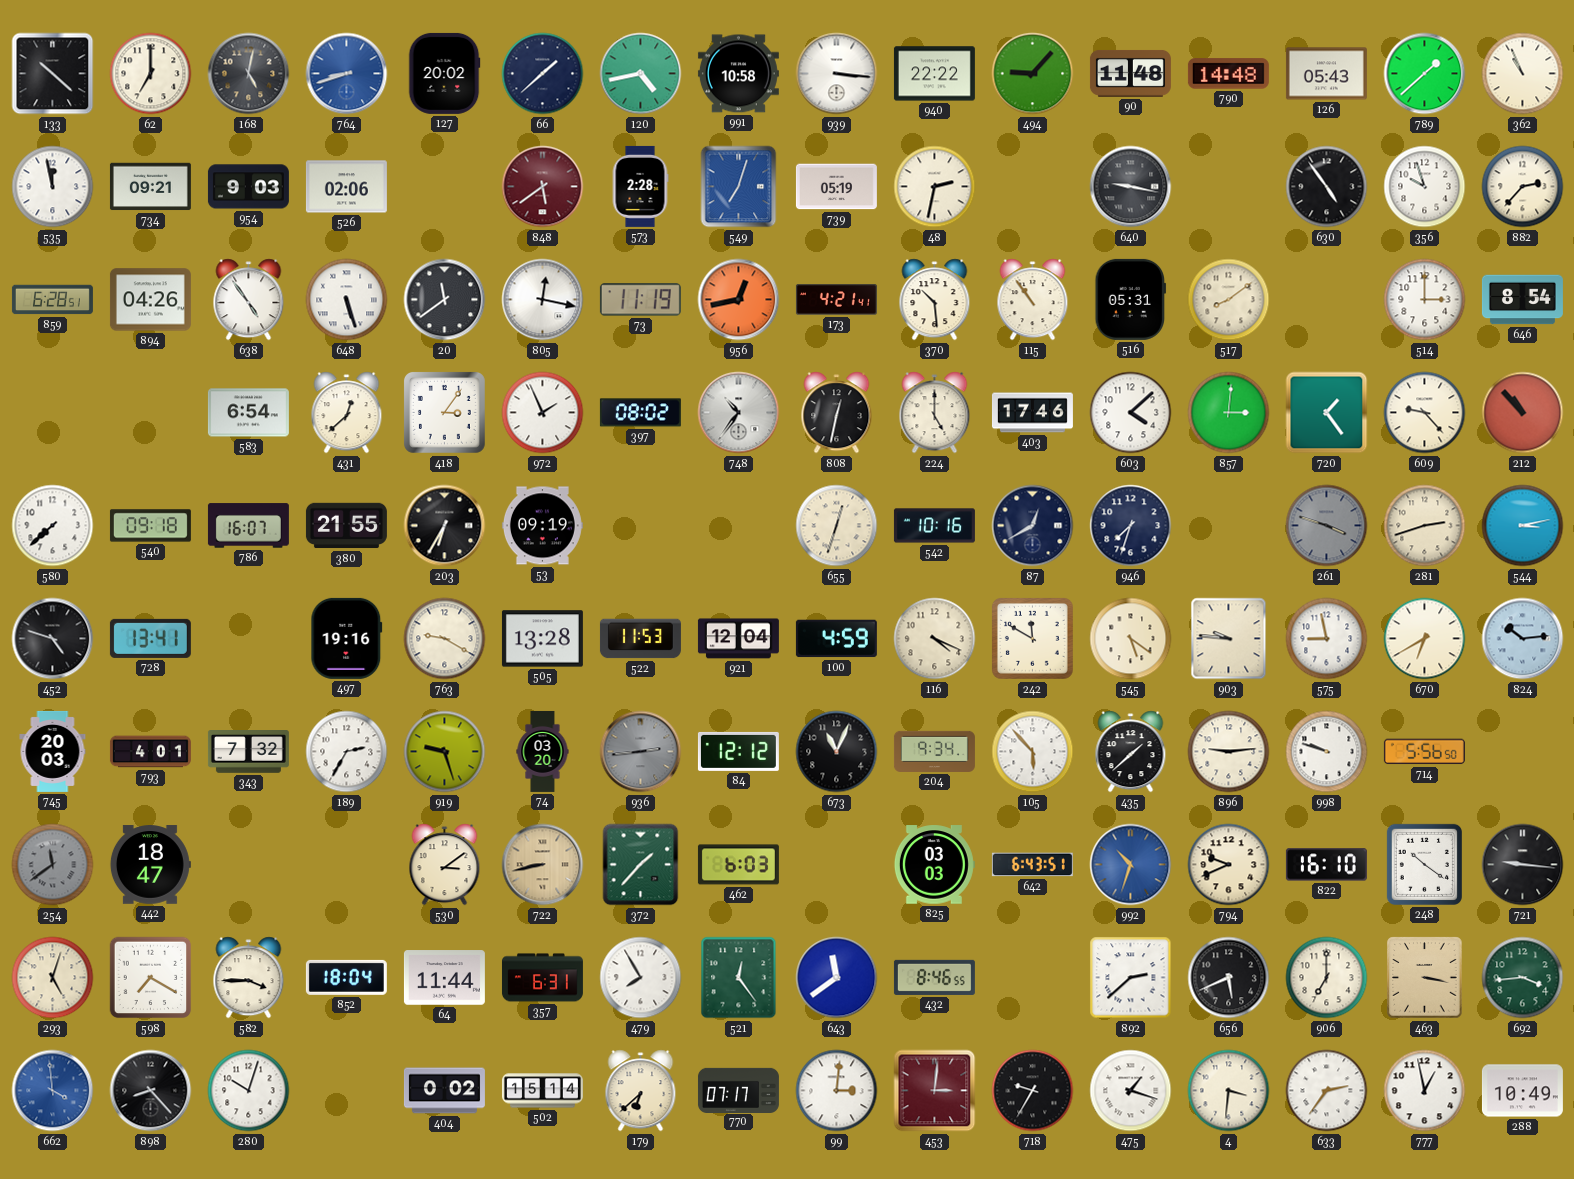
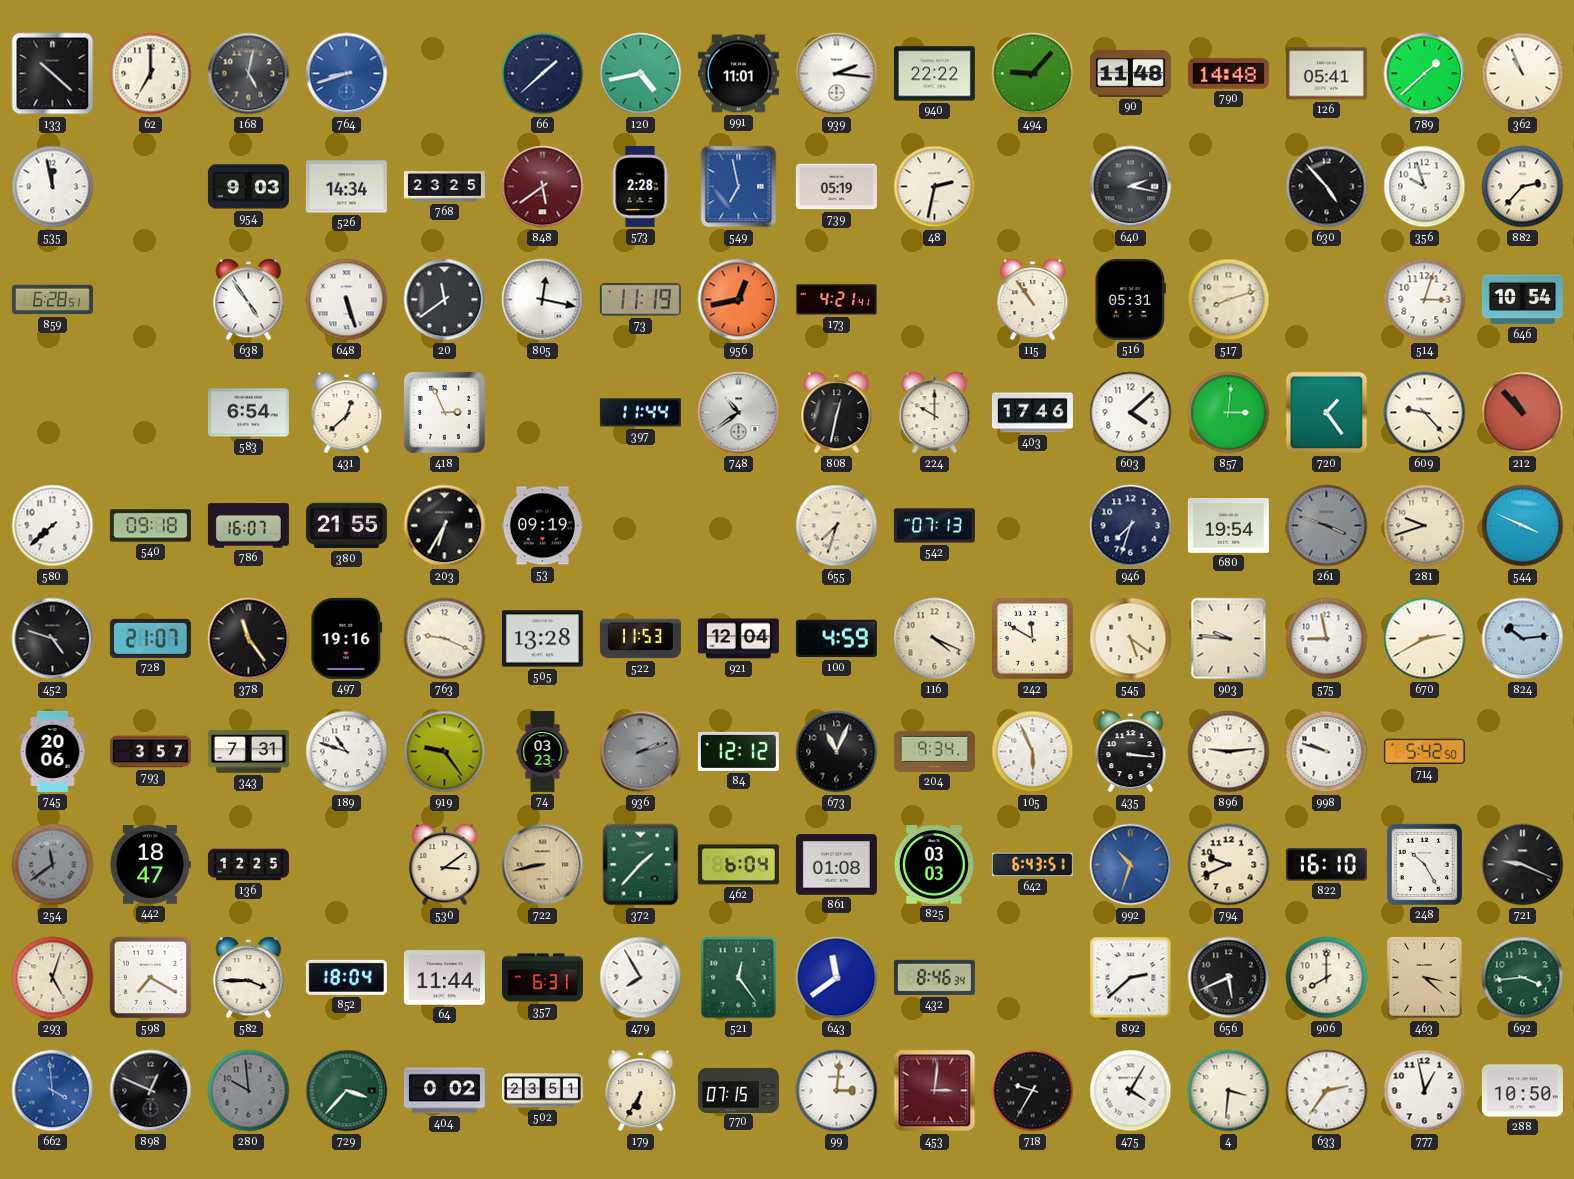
127: 20:02 -> none (444, 73)
991: 10:58 -> 11:01 (738, 74)
939: 3:16 -> 2:16 (837, 74)
126: 05:43 -> 05:41 (1326, 74)
734: 09:21 -> none (150, 187)
526: 02:06 -> 14:34 (346, 187)
768: none -> 23:25 (444, 187)
549: 7:03 -> 6:58 (739, 187)
640: 9:17 -> 2:17 (1131, 187)
630: 4:54 -> 4:53 (1327, 187)
894: 04:26 -> none (150, 300)
370: 10:29 -> none (935, 300)
517: 8:09 -> 8:12 (1229, 300)
514: 3:00 -> 3:03 (1425, 300)
646: 8:54 -> 10:54 (1522, 300)
418: 3:06 -> 2:56 (444, 412)
972: 1:56 -> none (543, 413)
397: 08:02 -> 11:44 (640, 413)
748: 10:36 -> 10:39 (739, 413)
224: 5:00 -> 10:00 (935, 413)
655: 12:33 -> 7:33 (837, 526)
542: 10:16 -> 07:13 (934, 526)
87: 12:40 -> none (1033, 526)
680: none -> 19:54 (1228, 526)
281: 2:42 -> 9:42 (1425, 526)
544: 3:13 -> 3:49 (1523, 526)
728: 13:41 -> 21:07 (150, 638)
378: none -> 11:24 (249, 639)
763: 9:20 -> 9:19 (445, 639)
670: 6:40 -> 2:40 (1425, 639)
745: 20:03 -> 20:06 (53, 751)
793: 4:01 -> 3:57 (150, 752)
343: 7:32 -> 7:31 (248, 752)
189: 2:35 -> 10:48 (347, 752)
919: 9:27 -> 9:24 (445, 752)
74: 03:20 -> 03:23 (543, 751)
936: 2:44 -> 2:12 (641, 752)
105: 5:53 -> 5:56 (1033, 752)
435: 1:38 -> 3:16 (1131, 752)
714: 5:56 -> 5:42 (1424, 752)
136: none -> 12:25 (248, 865)
462: 6:03 -> 6:04 (738, 865)
861: none -> 01:08 (836, 865)
248: 10:21 -> 10:25 (1424, 864)
721: 9:16 -> 9:19 (1523, 865)
432: 8:46:55 -> 8:46:34 (934, 977)
906: 7:00 -> 8:00 (1327, 978)
463: 3:17 -> 3:22 (1425, 978)
898: 8:23 -> 12:49 (151, 1091)
280: 10:03 -> 9:59 (249, 1091)
280 dial: white -> grey (249, 1091)
729: none -> 3:37 (347, 1091)
502: 15:14 -> 23:51 (542, 1091)
179: 6:38 -> 6:35 (641, 1091)
770: 07:17 -> 07:15 (738, 1090)
475: 1:18 -> 4:05 (1131, 1091)
288: 10:49 -> 10:50 (1522, 1091)
